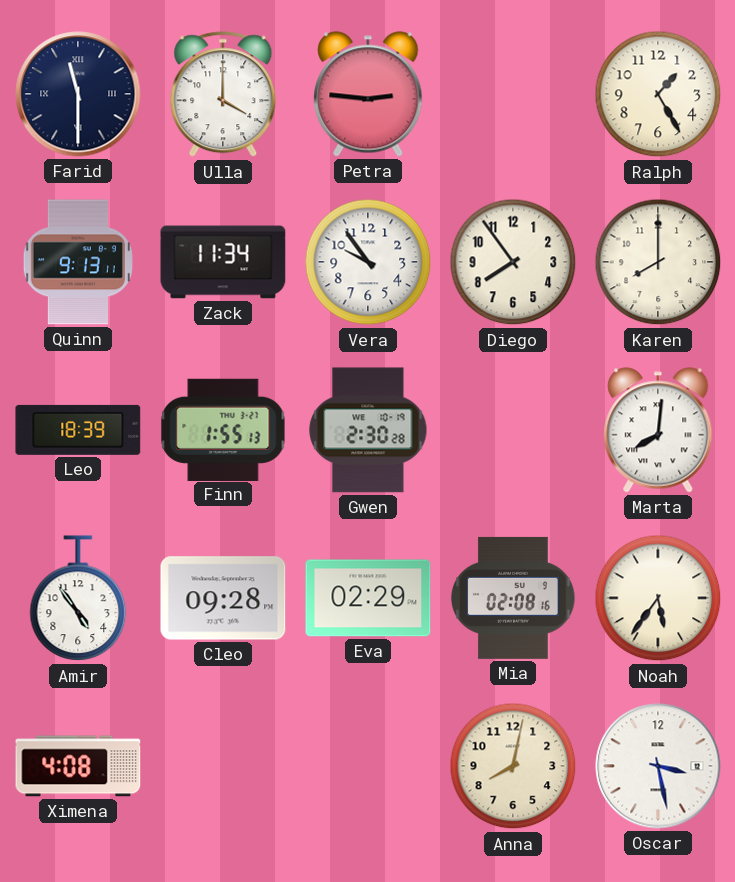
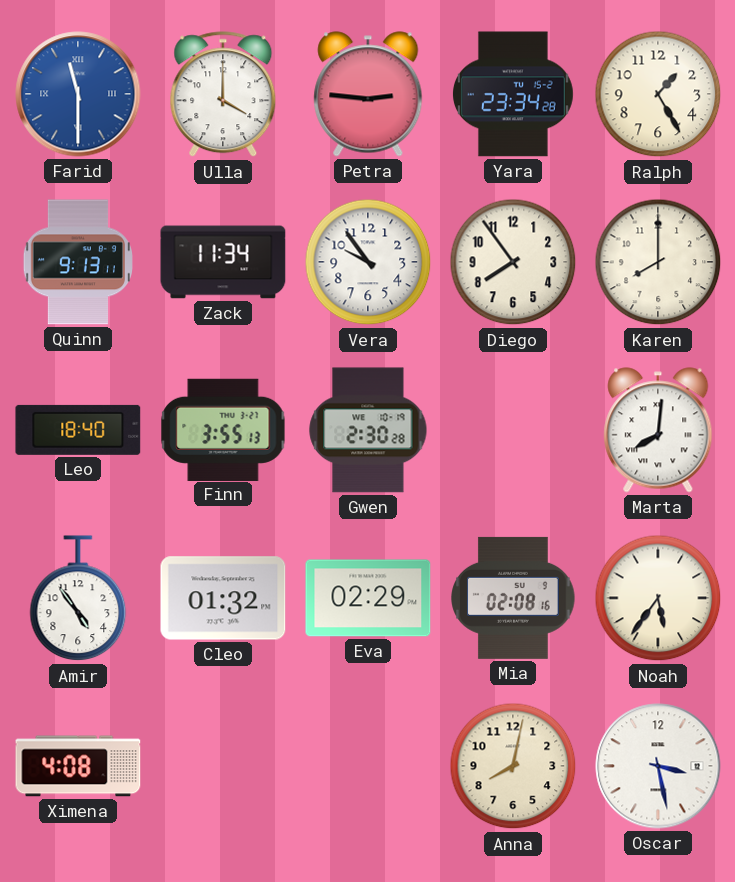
Farid dial: navy -> blue (78, 94)
Yara: none -> 23:34 (514, 94)
Leo: 18:39 -> 18:40 (78, 430)
Finn: 1:55 -> 3:55 (223, 429)
Cleo: 09:28 -> 01:32 (223, 598)
